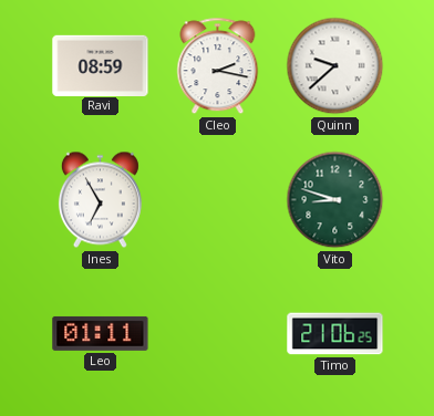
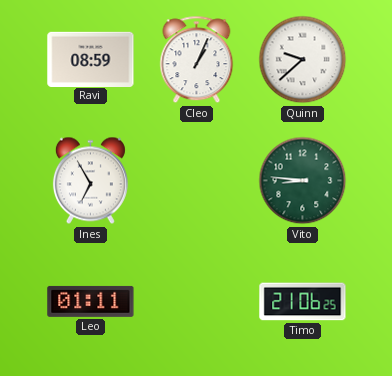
Cleo: 2:17 -> 1:04 (197, 60)
Vito: 8:48 -> 8:46 (303, 181)
